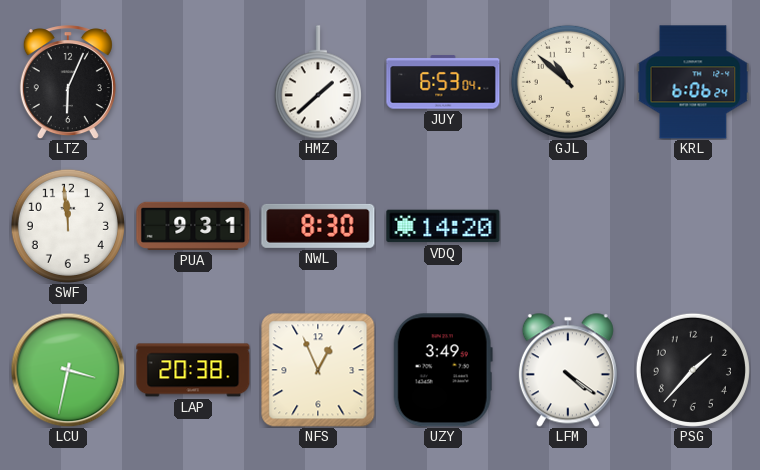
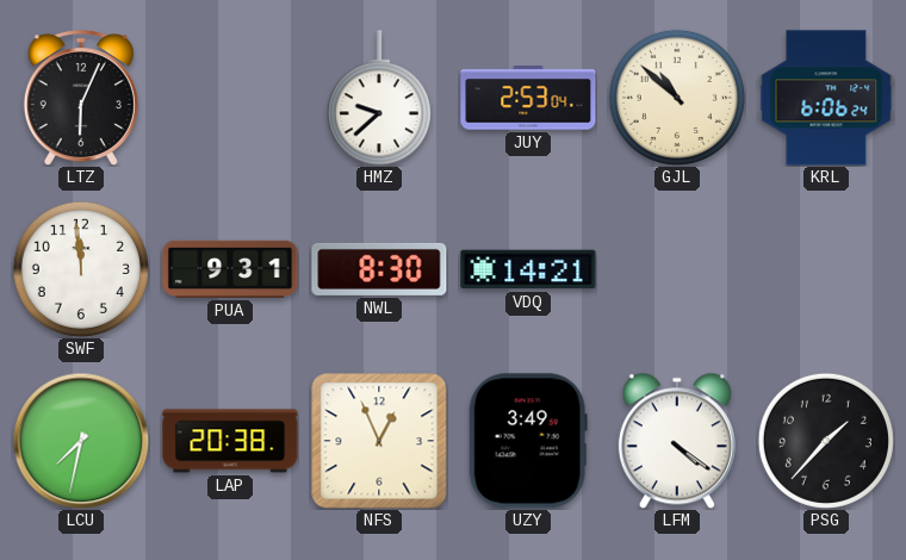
HMZ: 1:38 -> 9:38 (379, 98)
JUY: 6:53 -> 2:53 (528, 98)
VDQ: 14:20 -> 14:21 (528, 269)
LCU: 3:32 -> 7:32 (81, 441)
